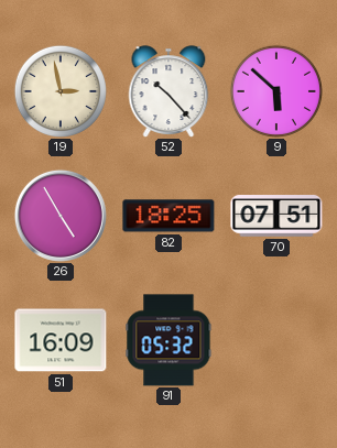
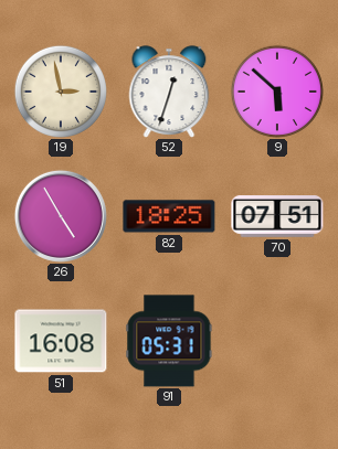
52: 10:23 -> 12:33 (169, 92)
51: 16:09 -> 16:08 (61, 341)
91: 05:32 -> 05:31 (169, 341)
